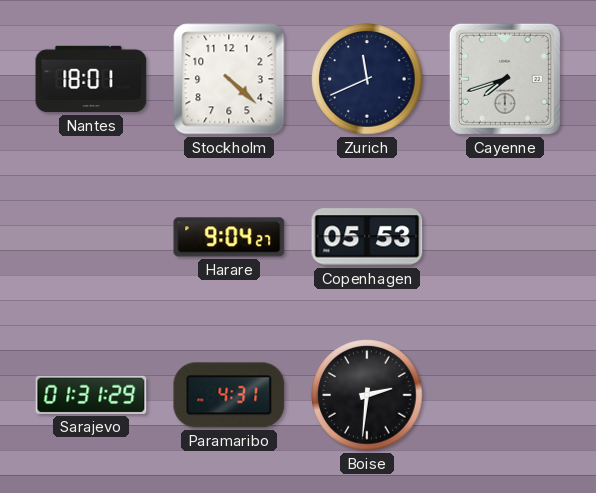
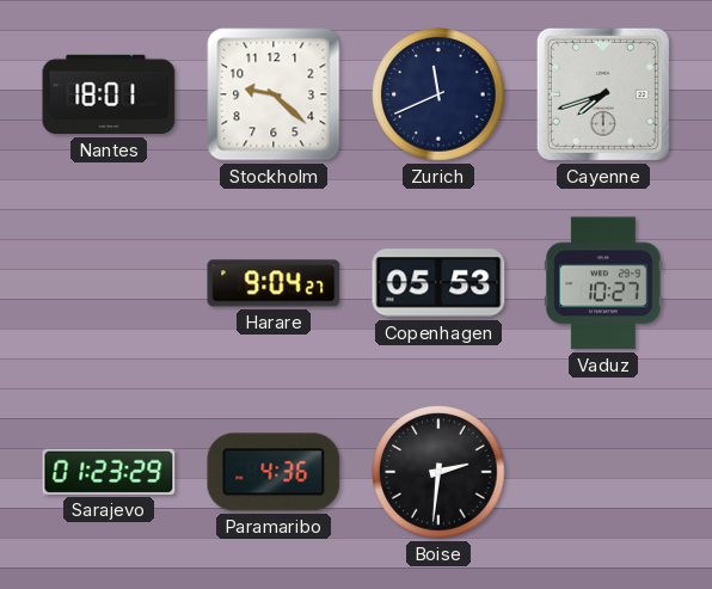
Stockholm: 4:22 -> 9:22 (274, 94)
Vaduz: none -> 10:27 (604, 283)
Sarajevo: 01:31 -> 01:23 (109, 472)
Paramaribo: 4:31 -> 4:36 (274, 472)
